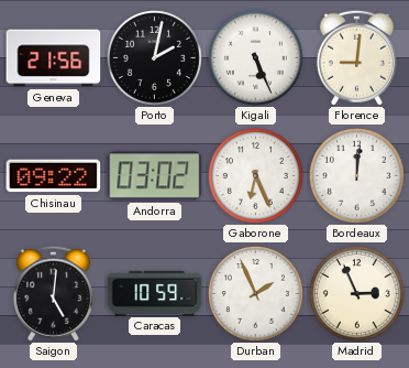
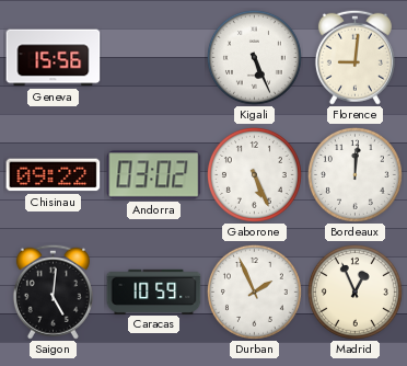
Geneva: 21:56 -> 15:56 (54, 58)
Porto: 2:02 -> none (154, 57)
Gaborone: 6:26 -> 5:26 (254, 174)
Madrid: 2:56 -> 12:56 (354, 291)
